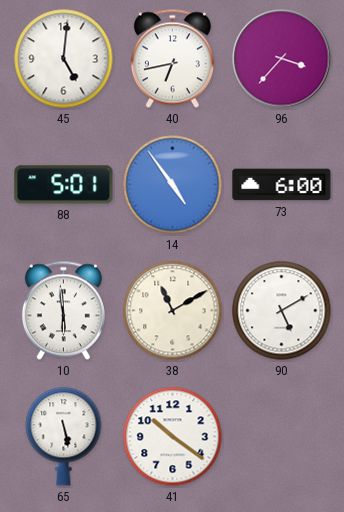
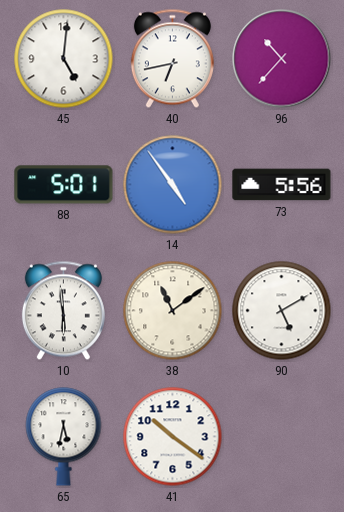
96: 3:37 -> 10:37 (282, 59)
73: 6:00 -> 5:56 (282, 185)
38: 11:10 -> 11:09 (173, 311)
65: 5:28 -> 5:32 (64, 437)
